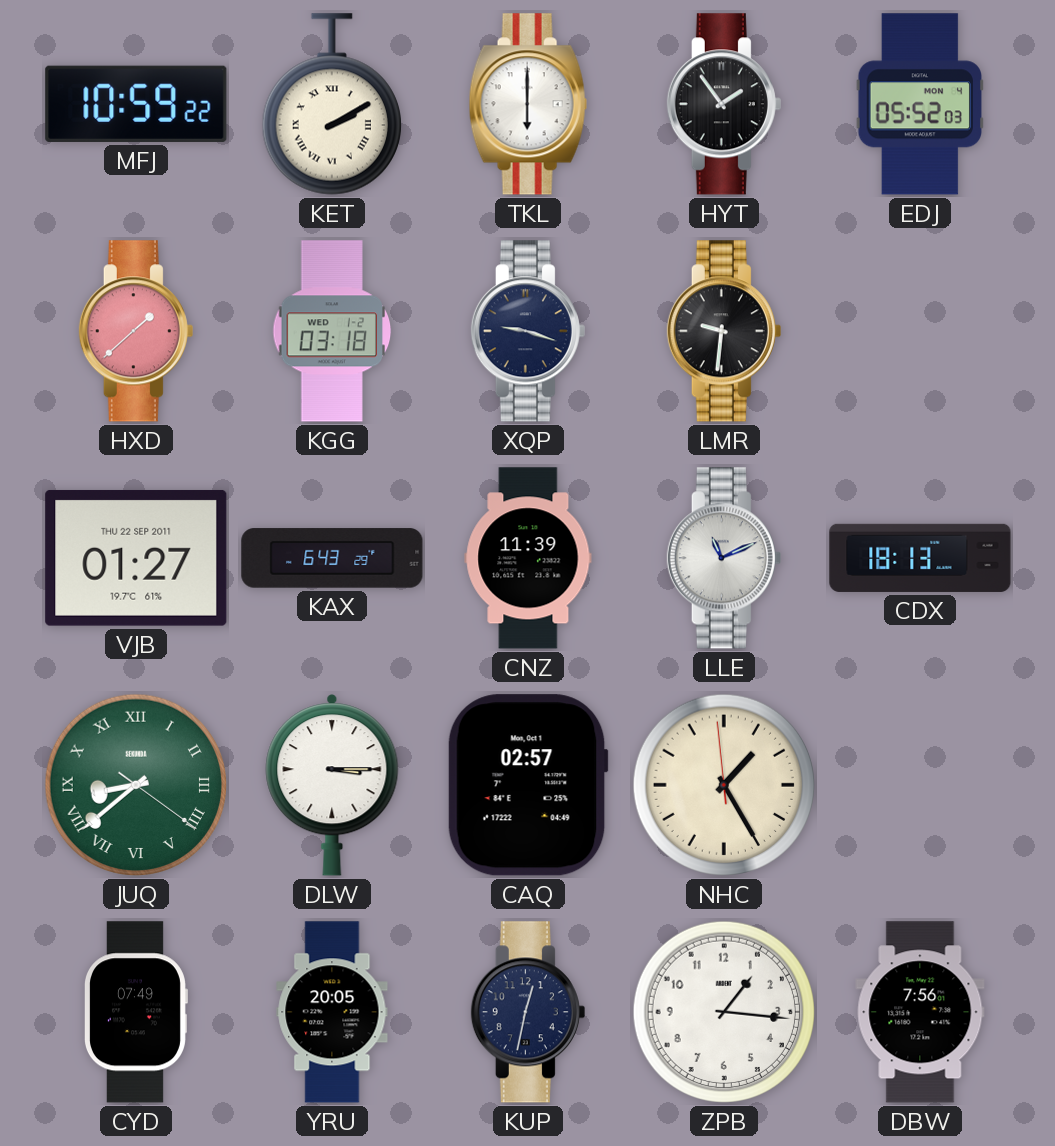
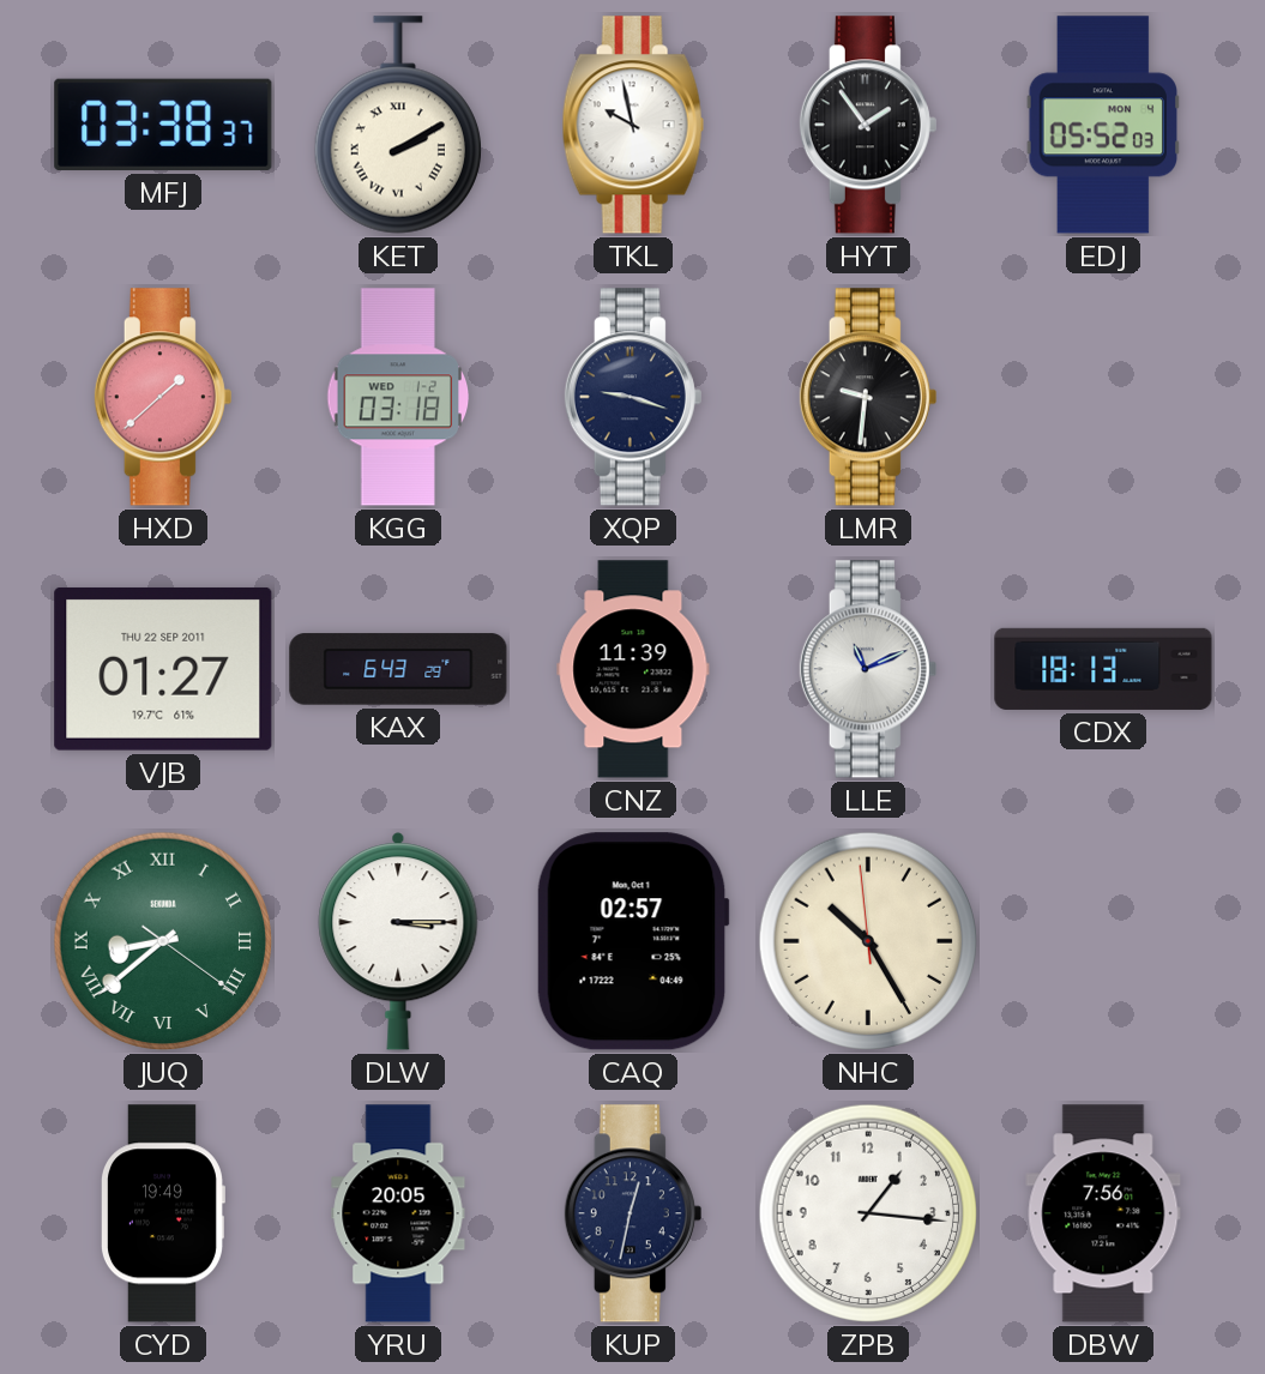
MFJ: 10:59 -> 03:38 (163, 125)
TKL: 6:00 -> 9:58 (633, 125)
NHC: 1:24 -> 10:24 (868, 941)
CYD: 07:49 -> 19:49 (162, 1213)
